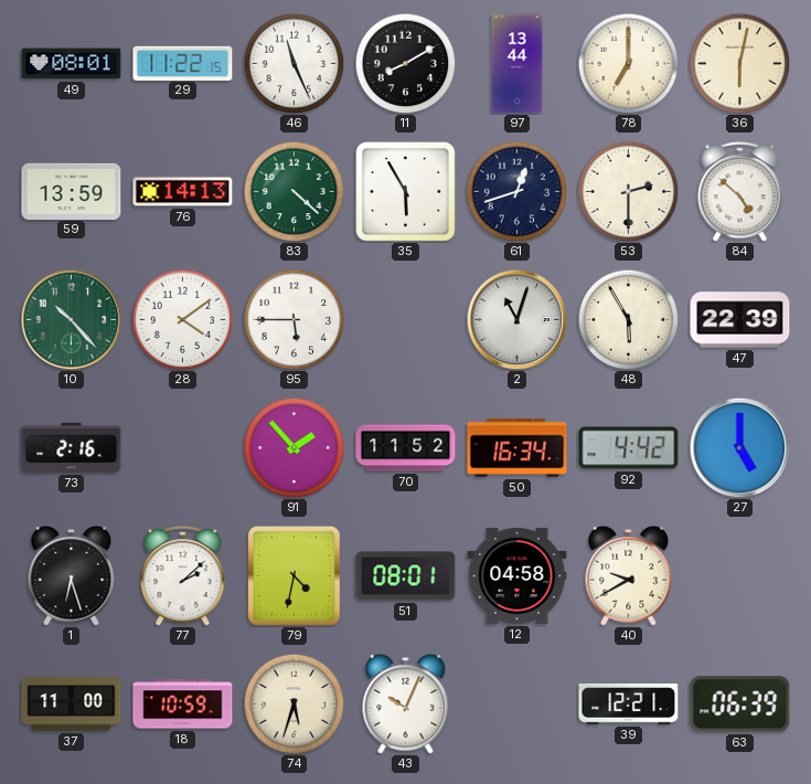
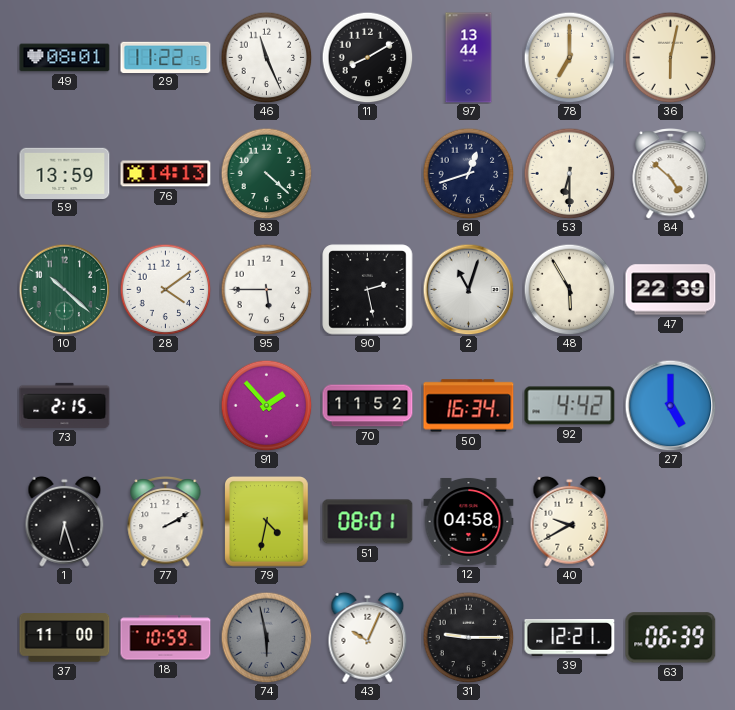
35: 5:55 -> none (406, 192)
53: 2:30 -> 6:30 (569, 173)
10: 10:23 -> 10:22 (64, 289)
90: none -> 2:28 (368, 290)
73: 2:16 -> 2:15 (65, 405)
77: 2:08 -> 2:10 (166, 522)
74: 5:33 -> 5:58 (266, 637)
74 dial: cream -> grey (266, 637)
31: none -> 9:15 (468, 637)
